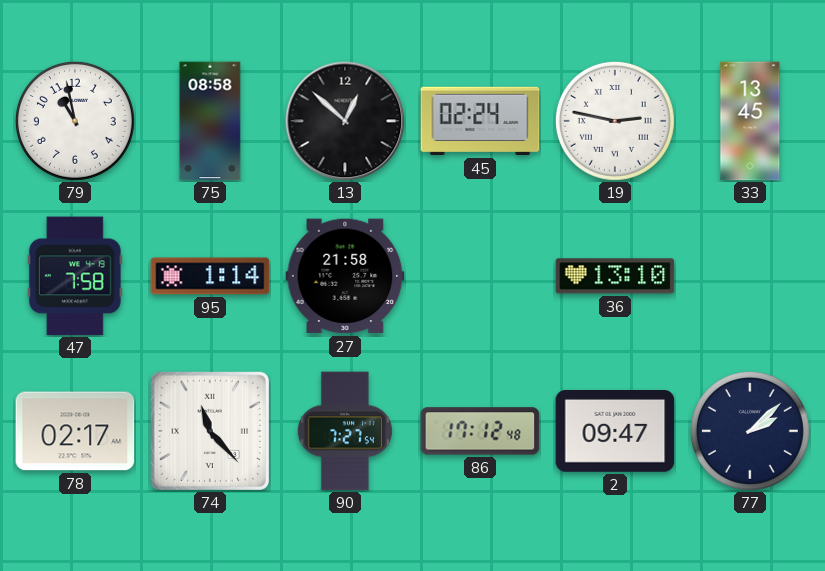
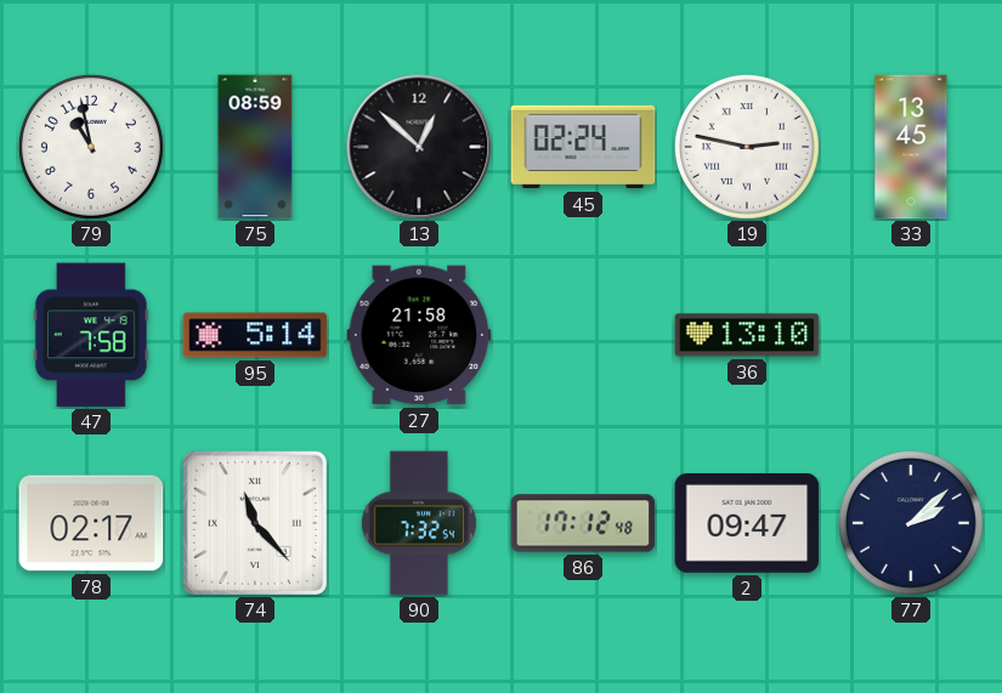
75: 08:58 -> 08:59 (255, 147)
95: 1:14 -> 5:14 (255, 335)
90: 7:27 -> 7:32 (419, 523)
